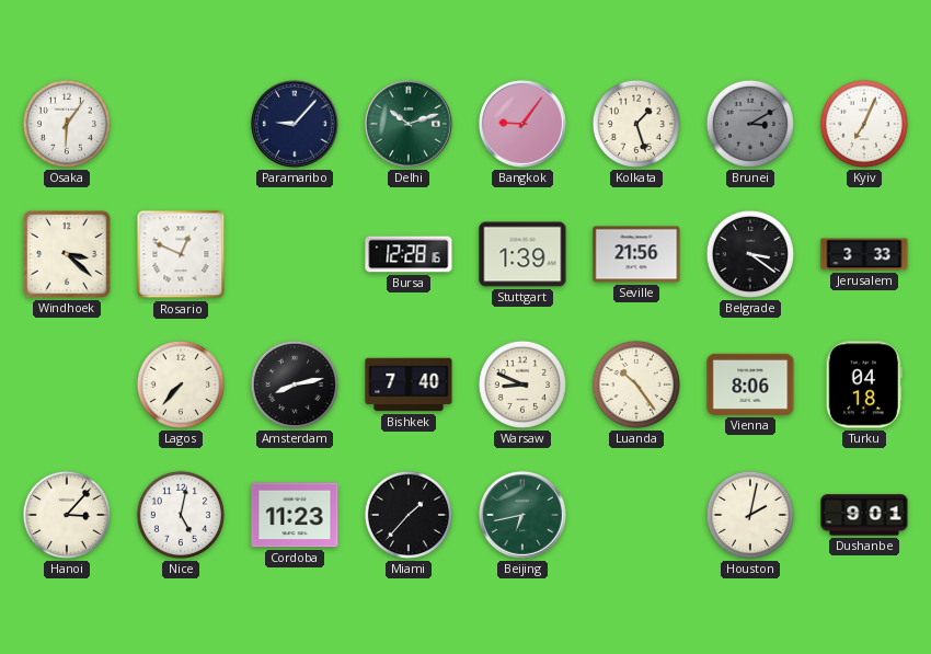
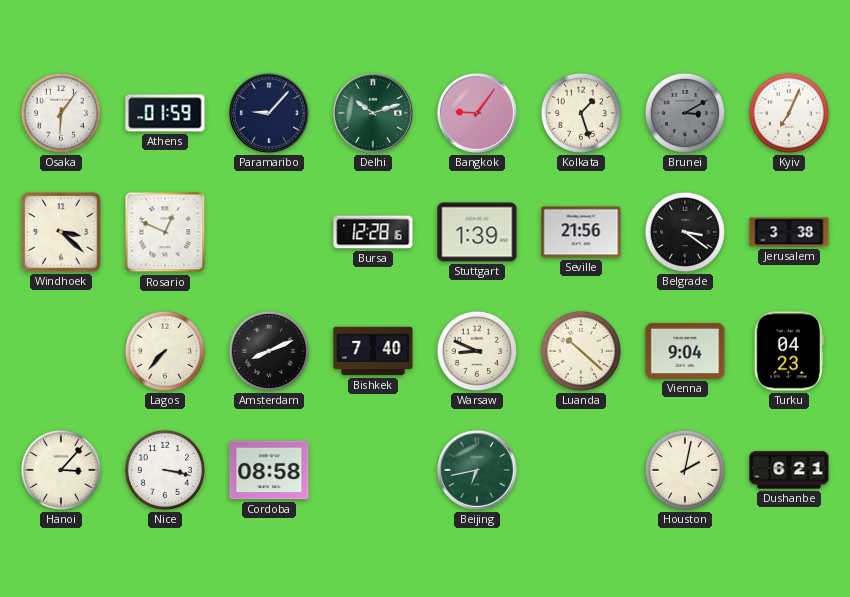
Athens: none -> 01:59 (165, 113)
Jerusalem: 3:33 -> 3:38 (789, 232)
Amsterdam: 8:13 -> 8:11 (269, 351)
Luanda: 10:24 -> 10:22 (581, 351)
Vienna: 8:06 -> 9:04 (685, 351)
Turku: 04:18 -> 04:23 (789, 351)
Nice: 5:02 -> 3:17 (165, 470)
Cordoba: 11:23 -> 08:58 (269, 470)
Miami: 1:37 -> none (409, 515)
Dushanbe: 9:01 -> 6:21 (789, 470)
